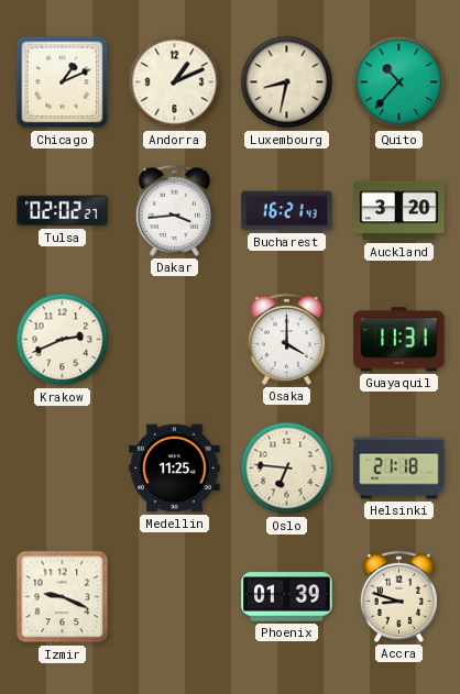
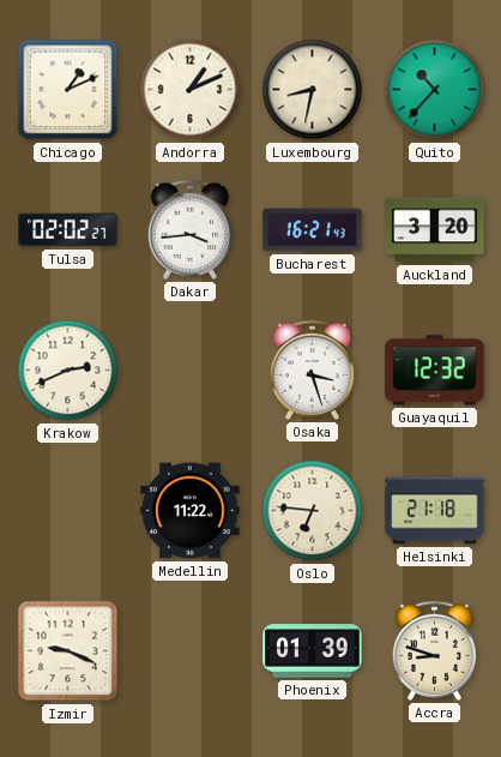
Osaka: 4:00 -> 3:27 (312, 370)
Guayaquil: 11:31 -> 12:32 (435, 371)
Medellin: 11:25 -> 11:22 (191, 511)
